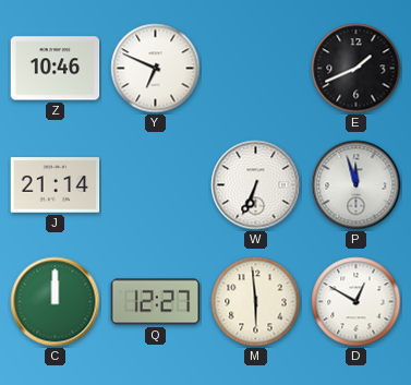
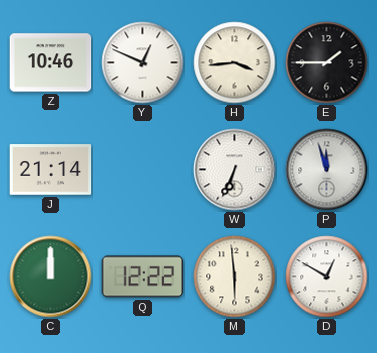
Y: 6:49 -> 12:49 (143, 63)
H: none -> 3:44 (235, 63)
E: 1:41 -> 1:45 (327, 63)
Q: 12:27 -> 12:22 (143, 277)
